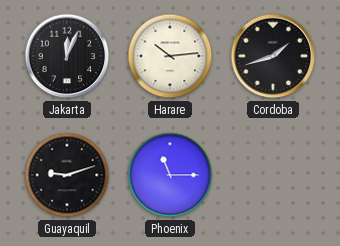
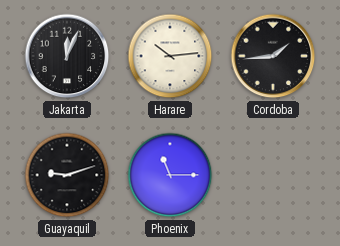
Cordoba: 1:42 -> 1:44 (273, 56)
